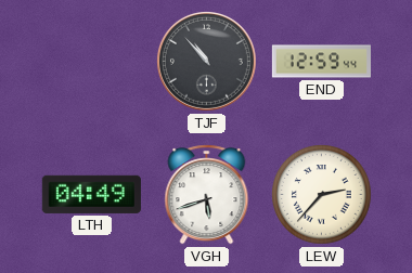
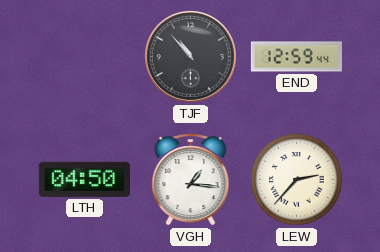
LTH: 04:49 -> 04:50 (84, 179)
VGH: 5:42 -> 1:16 (191, 180)
